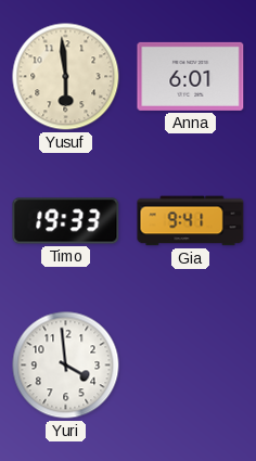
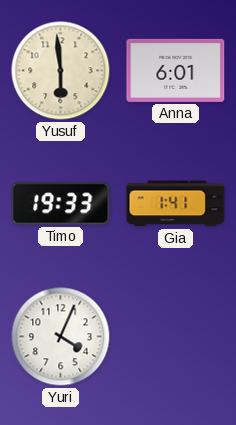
Gia: 9:41 -> 1:41 (176, 204)
Yuri: 3:59 -> 4:04 (61, 337)
